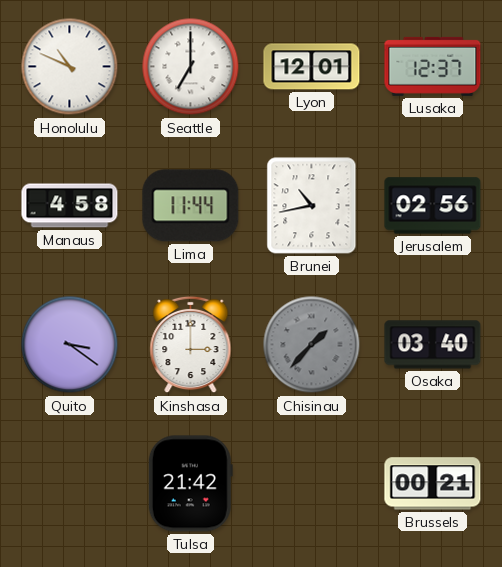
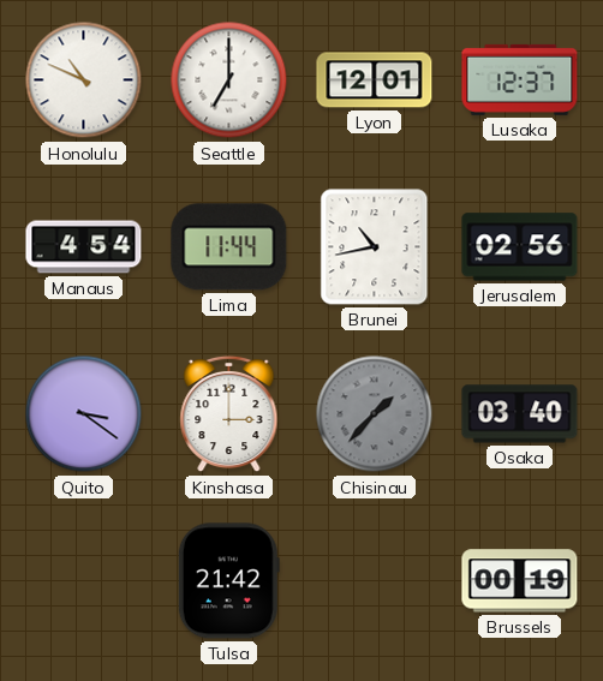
Manaus: 4:58 -> 4:54 (84, 247)
Brussels: 00:21 -> 00:19 (520, 581)
